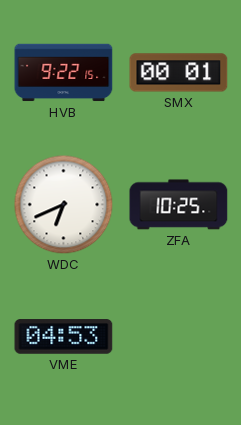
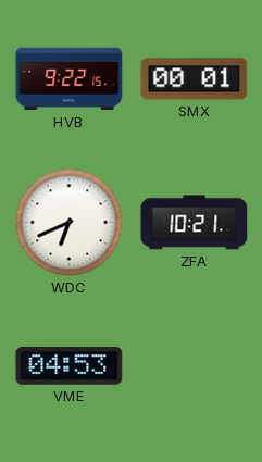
ZFA: 10:25 -> 10:21 (195, 223)
